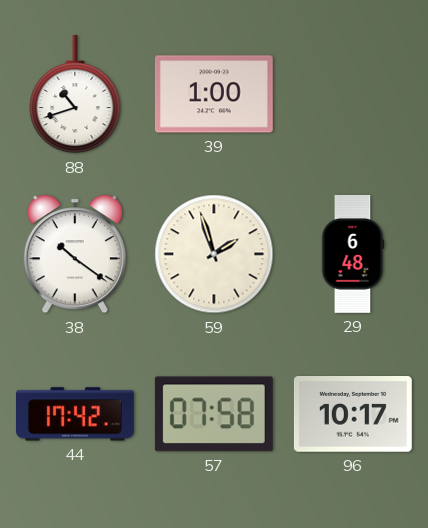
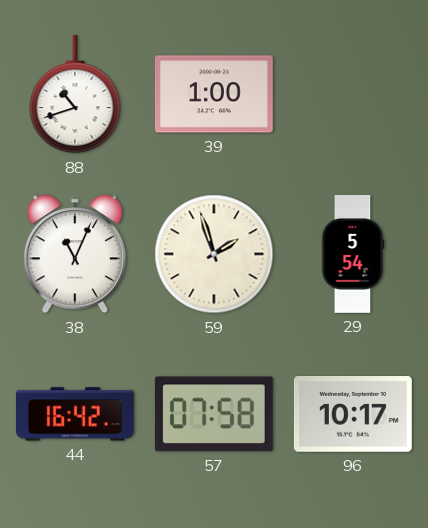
38: 10:21 -> 11:04 (75, 254)
29: 6:48 -> 5:54 (353, 254)
44: 17:42 -> 16:42 (75, 414)
